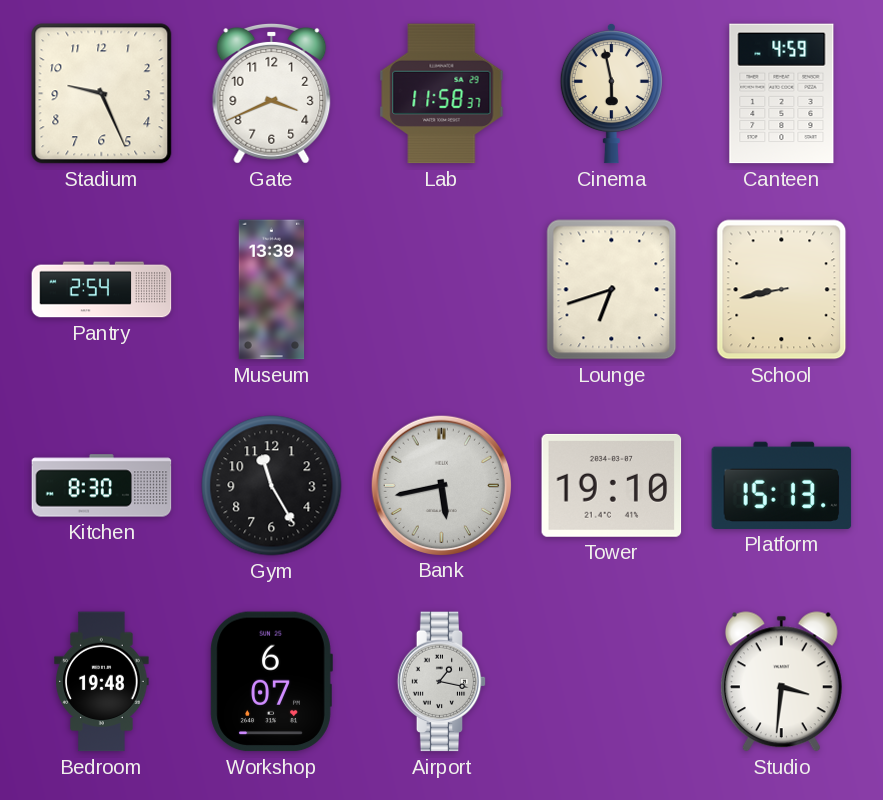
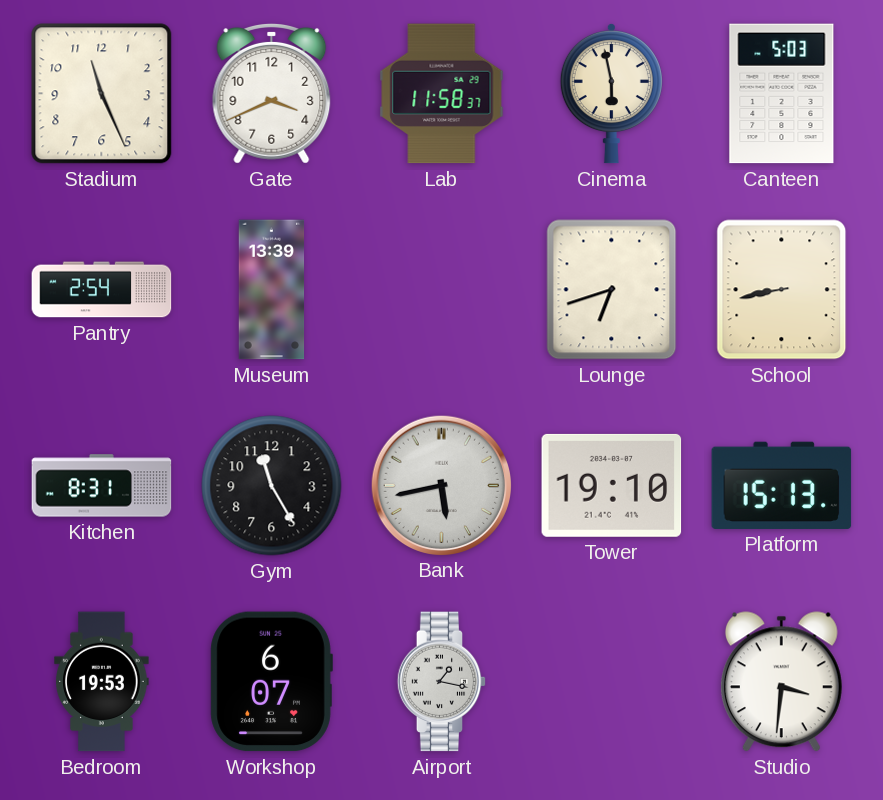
Stadium: 9:26 -> 11:26 (102, 94)
Canteen: 4:59 -> 5:03 (782, 94)
Kitchen: 8:30 -> 8:31 (102, 486)
Bedroom: 19:48 -> 19:53 (102, 682)
